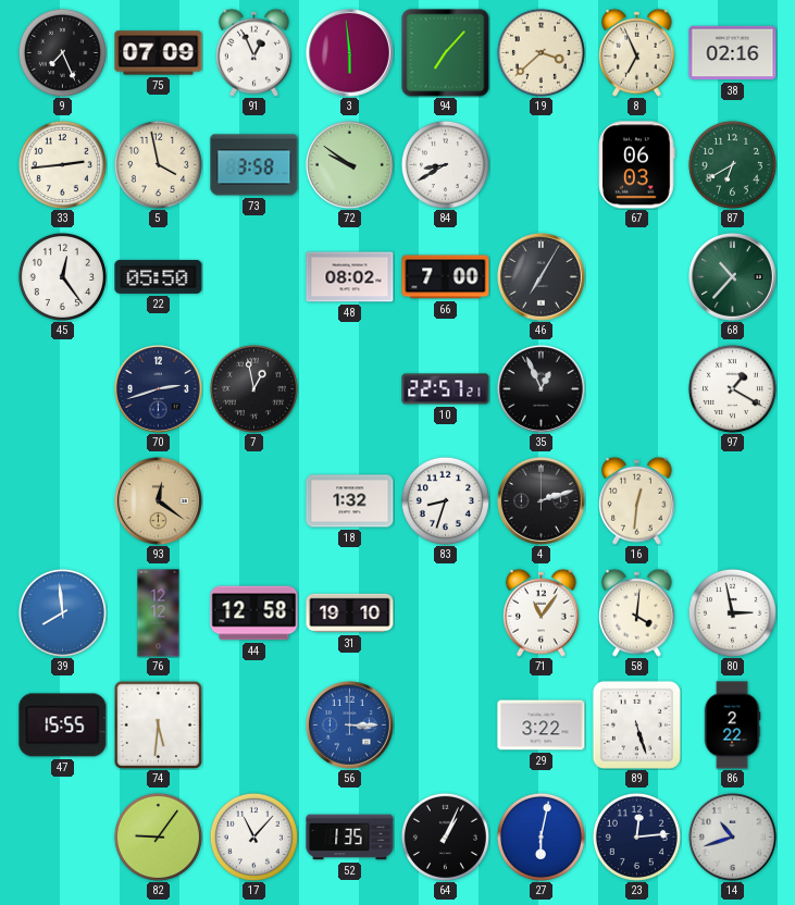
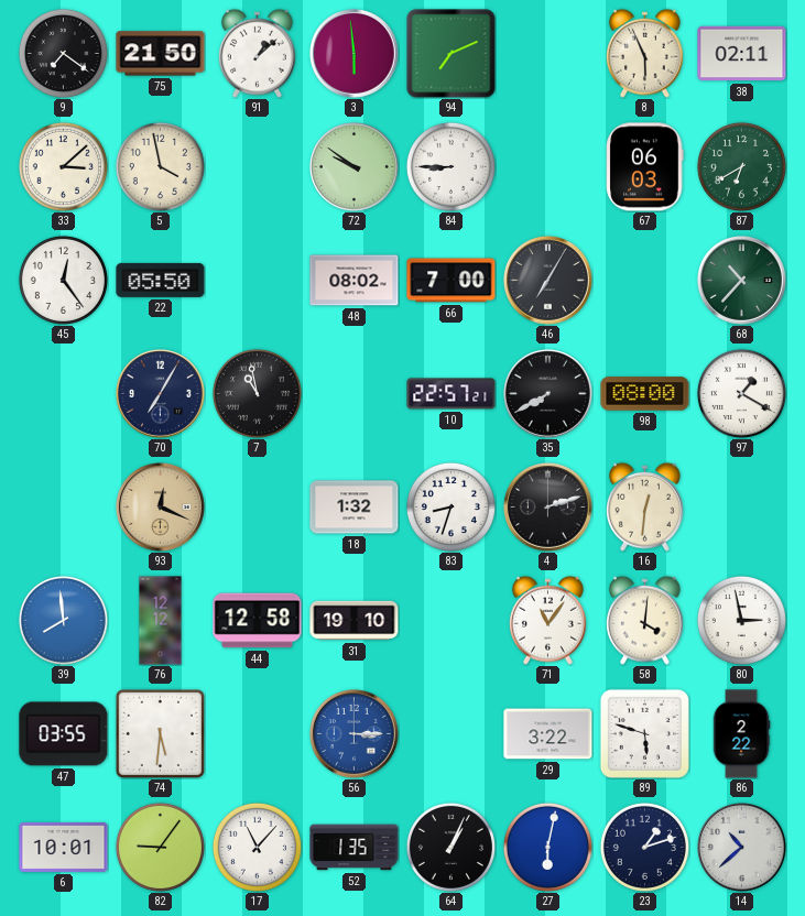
9: 7:26 -> 7:21 (63, 53)
75: 07:09 -> 21:50 (161, 54)
91: 12:56 -> 1:08 (257, 53)
94: 7:07 -> 7:11 (452, 54)
19: 3:38 -> none (541, 52)
8: 6:56 -> 5:56 (644, 53)
38: 02:16 -> 02:11 (742, 54)
33: 2:44 -> 3:08 (63, 166)
73: 3:58 -> none (254, 165)
84: 8:40 -> 8:45 (450, 166)
70: 2:42 -> 7:05 (161, 394)
7: 12:58 -> 10:58 (257, 393)
35: 12:56 -> 7:40 (548, 394)
98: none -> 08:00 (645, 394)
93: 12:21 -> 12:19 (161, 508)
47: 15:55 -> 03:55 (64, 734)
89: 5:27 -> 5:48 (644, 733)
6: none -> 10:01 (64, 847)
23: 12:14 -> 1:12 (644, 847)
14: 10:42 -> 10:38 (742, 848)
